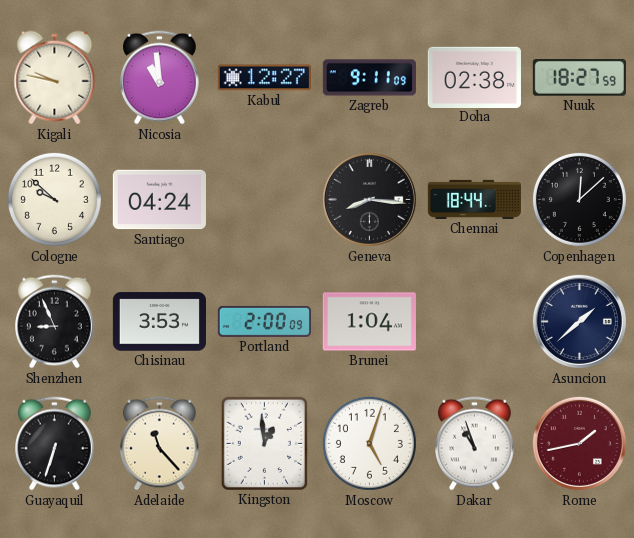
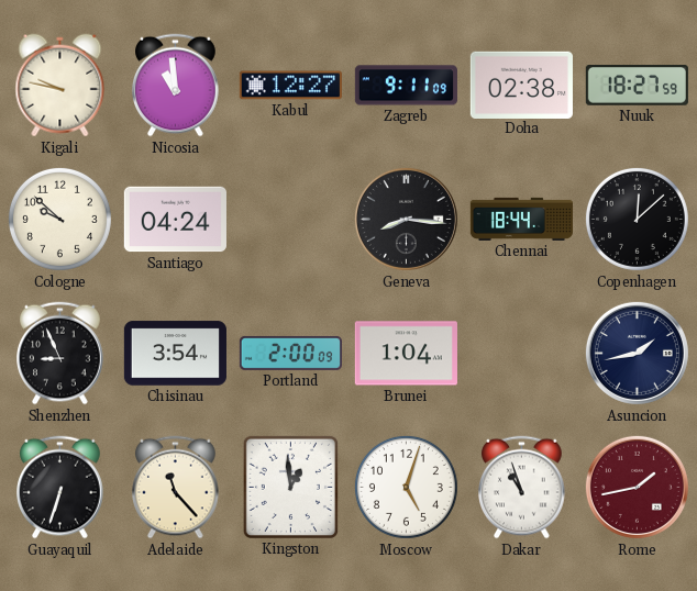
Chisinau: 3:53 -> 3:54 (175, 354)
Asuncion: 1:38 -> 1:43 (637, 353)
